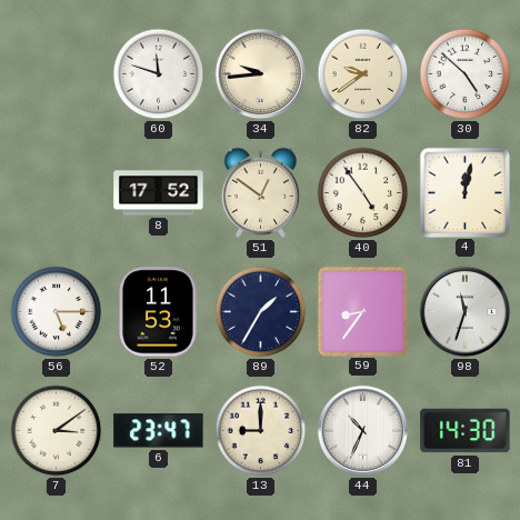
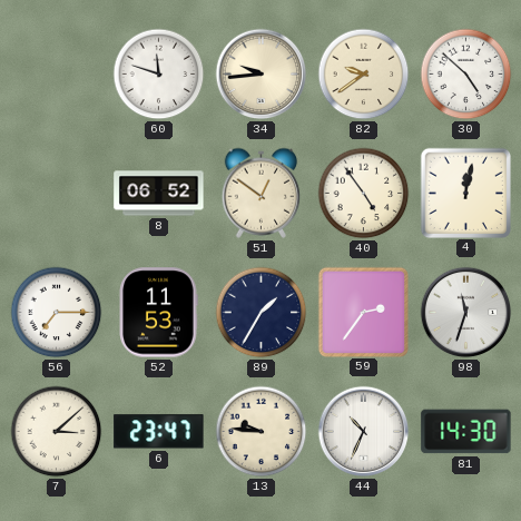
8: 17:52 -> 06:52 (159, 194)
56: 5:15 -> 7:15 (57, 313)
59: 8:36 -> 2:36 (363, 312)
7: 3:09 -> 3:08 (57, 432)
13: 9:00 -> 9:46 (262, 432)
